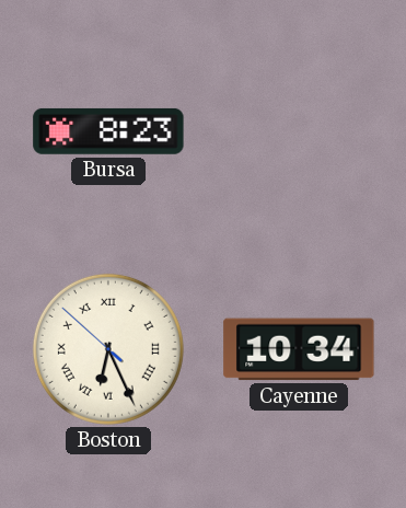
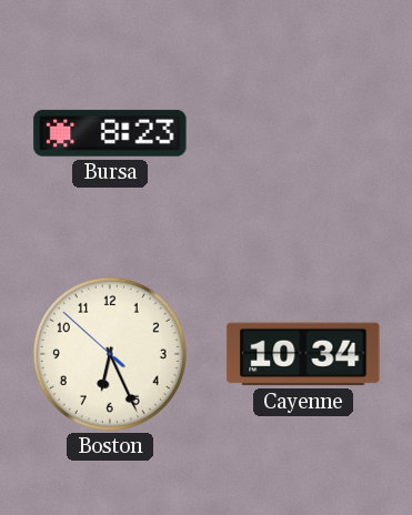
Boston numerals: Roman -> Arabic (110, 354)
